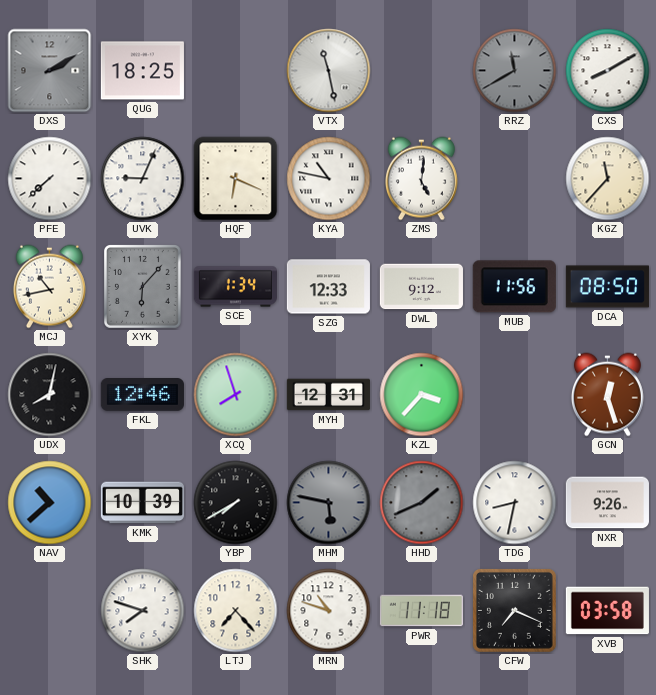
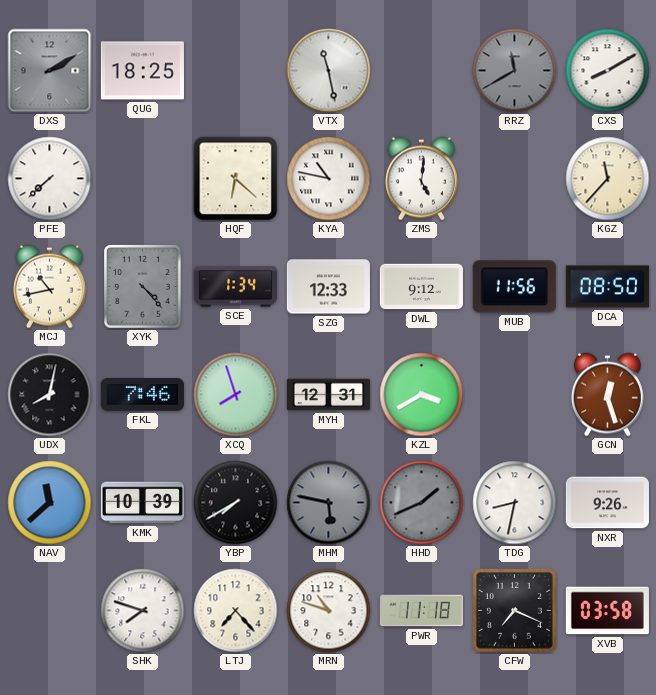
UVK: 9:04 -> none (143, 179)
HQF: 6:19 -> 6:22 (236, 179)
XYK: 6:07 -> 4:23 (143, 287)
FKL: 12:46 -> 7:46 (142, 395)
KZL: 3:37 -> 3:40 (422, 395)
NAV: 10:38 -> 11:38 (50, 503)
